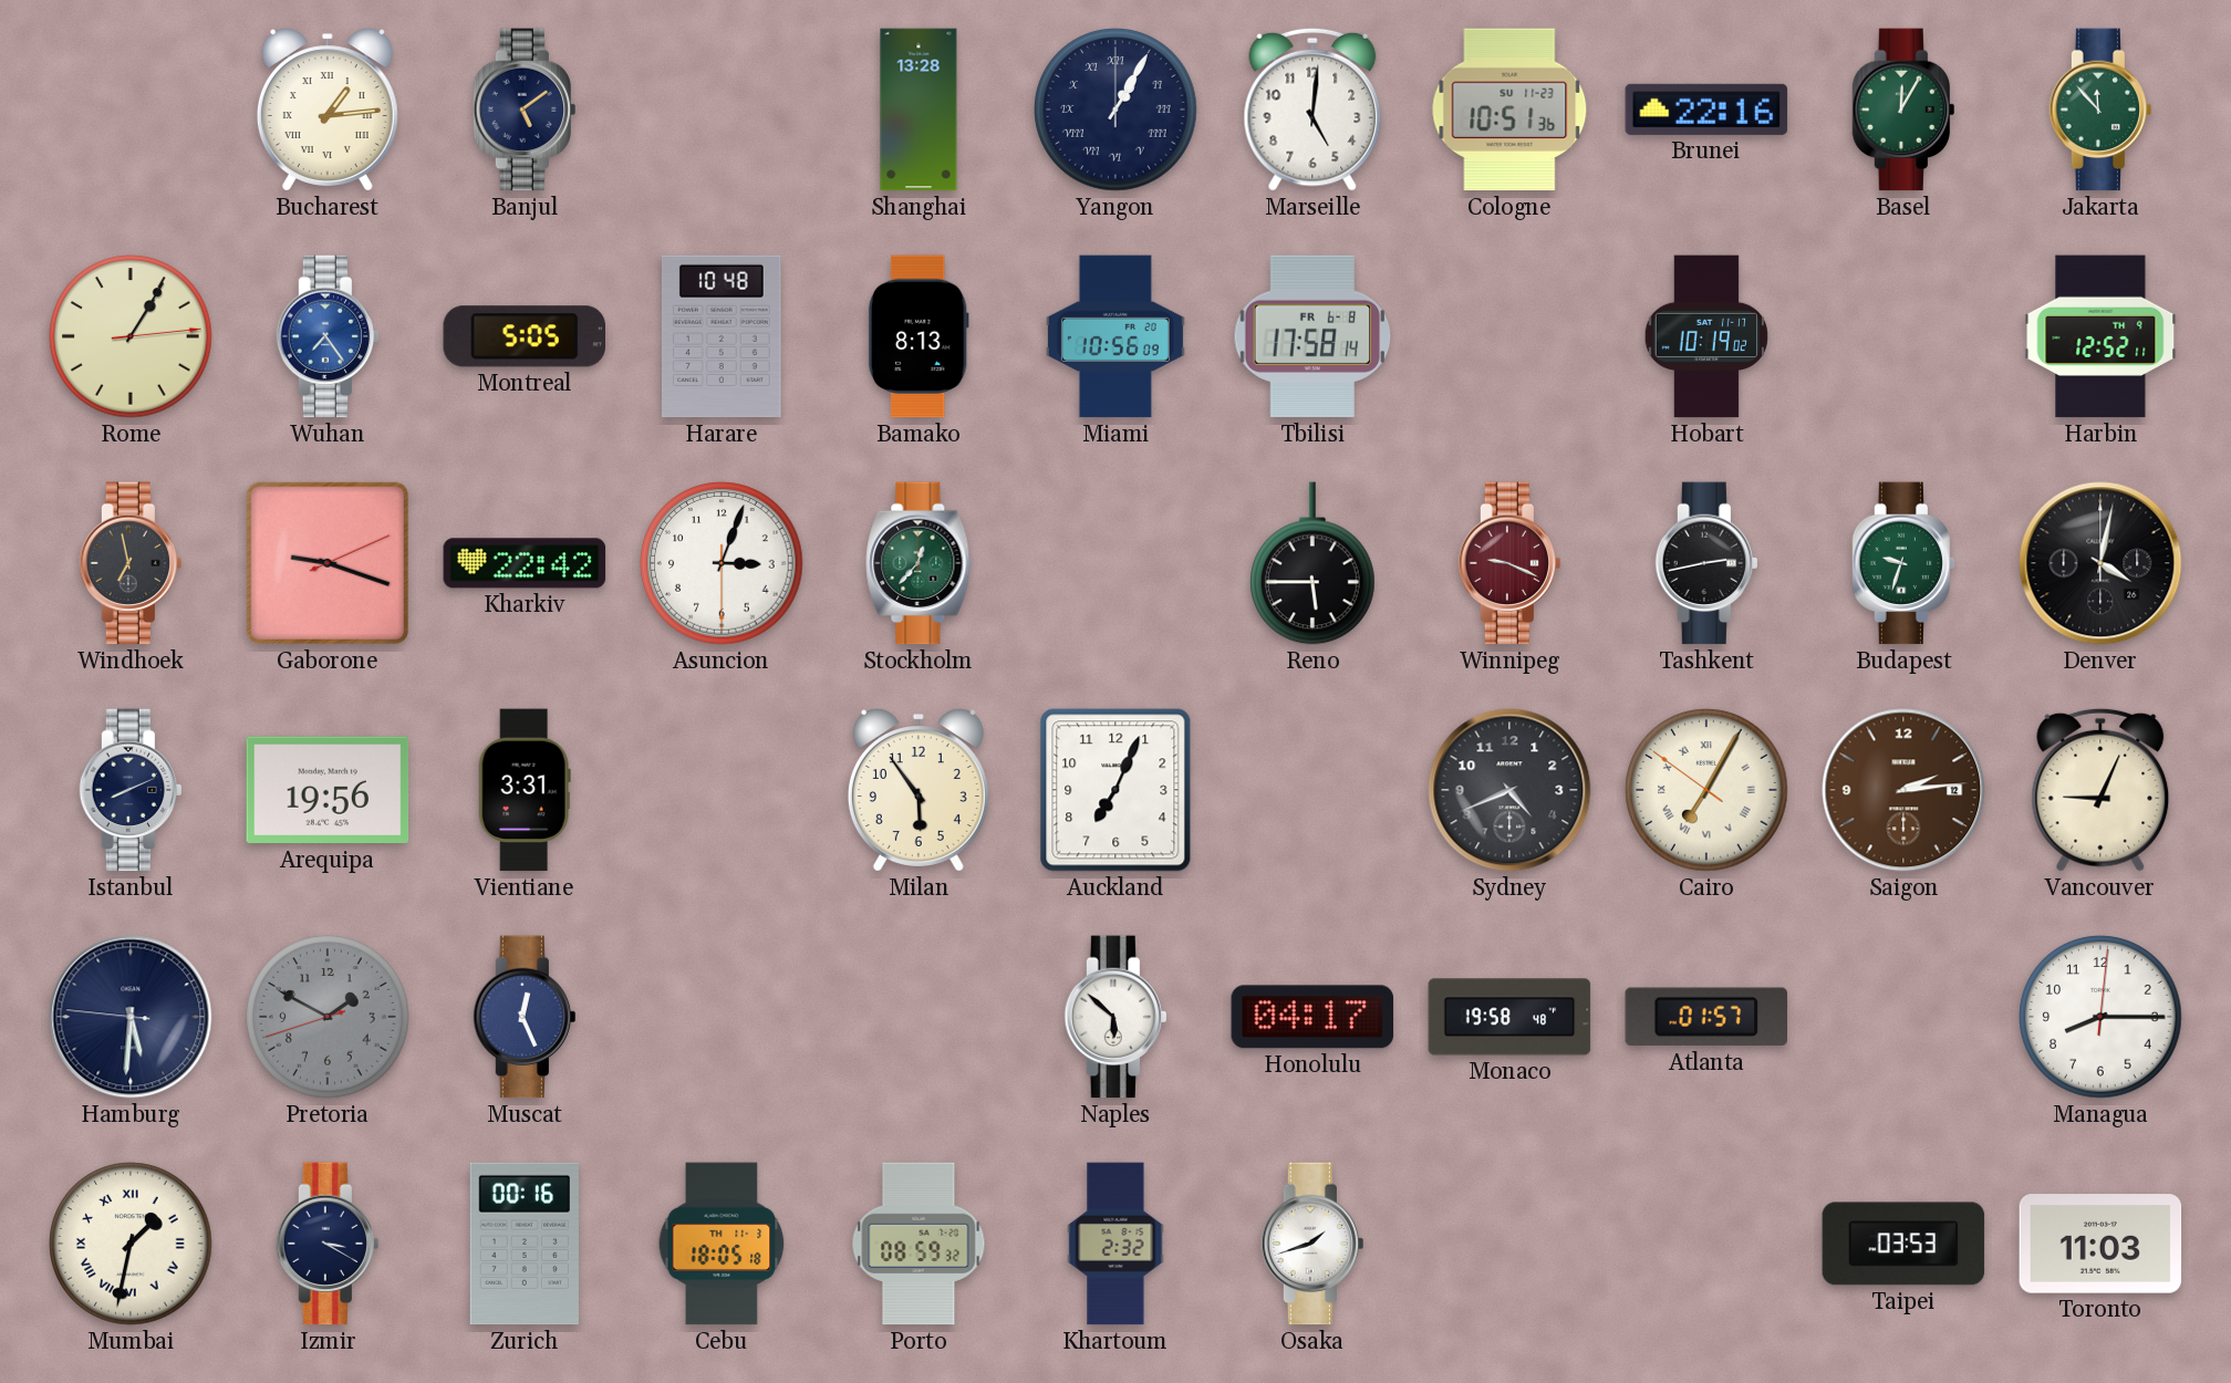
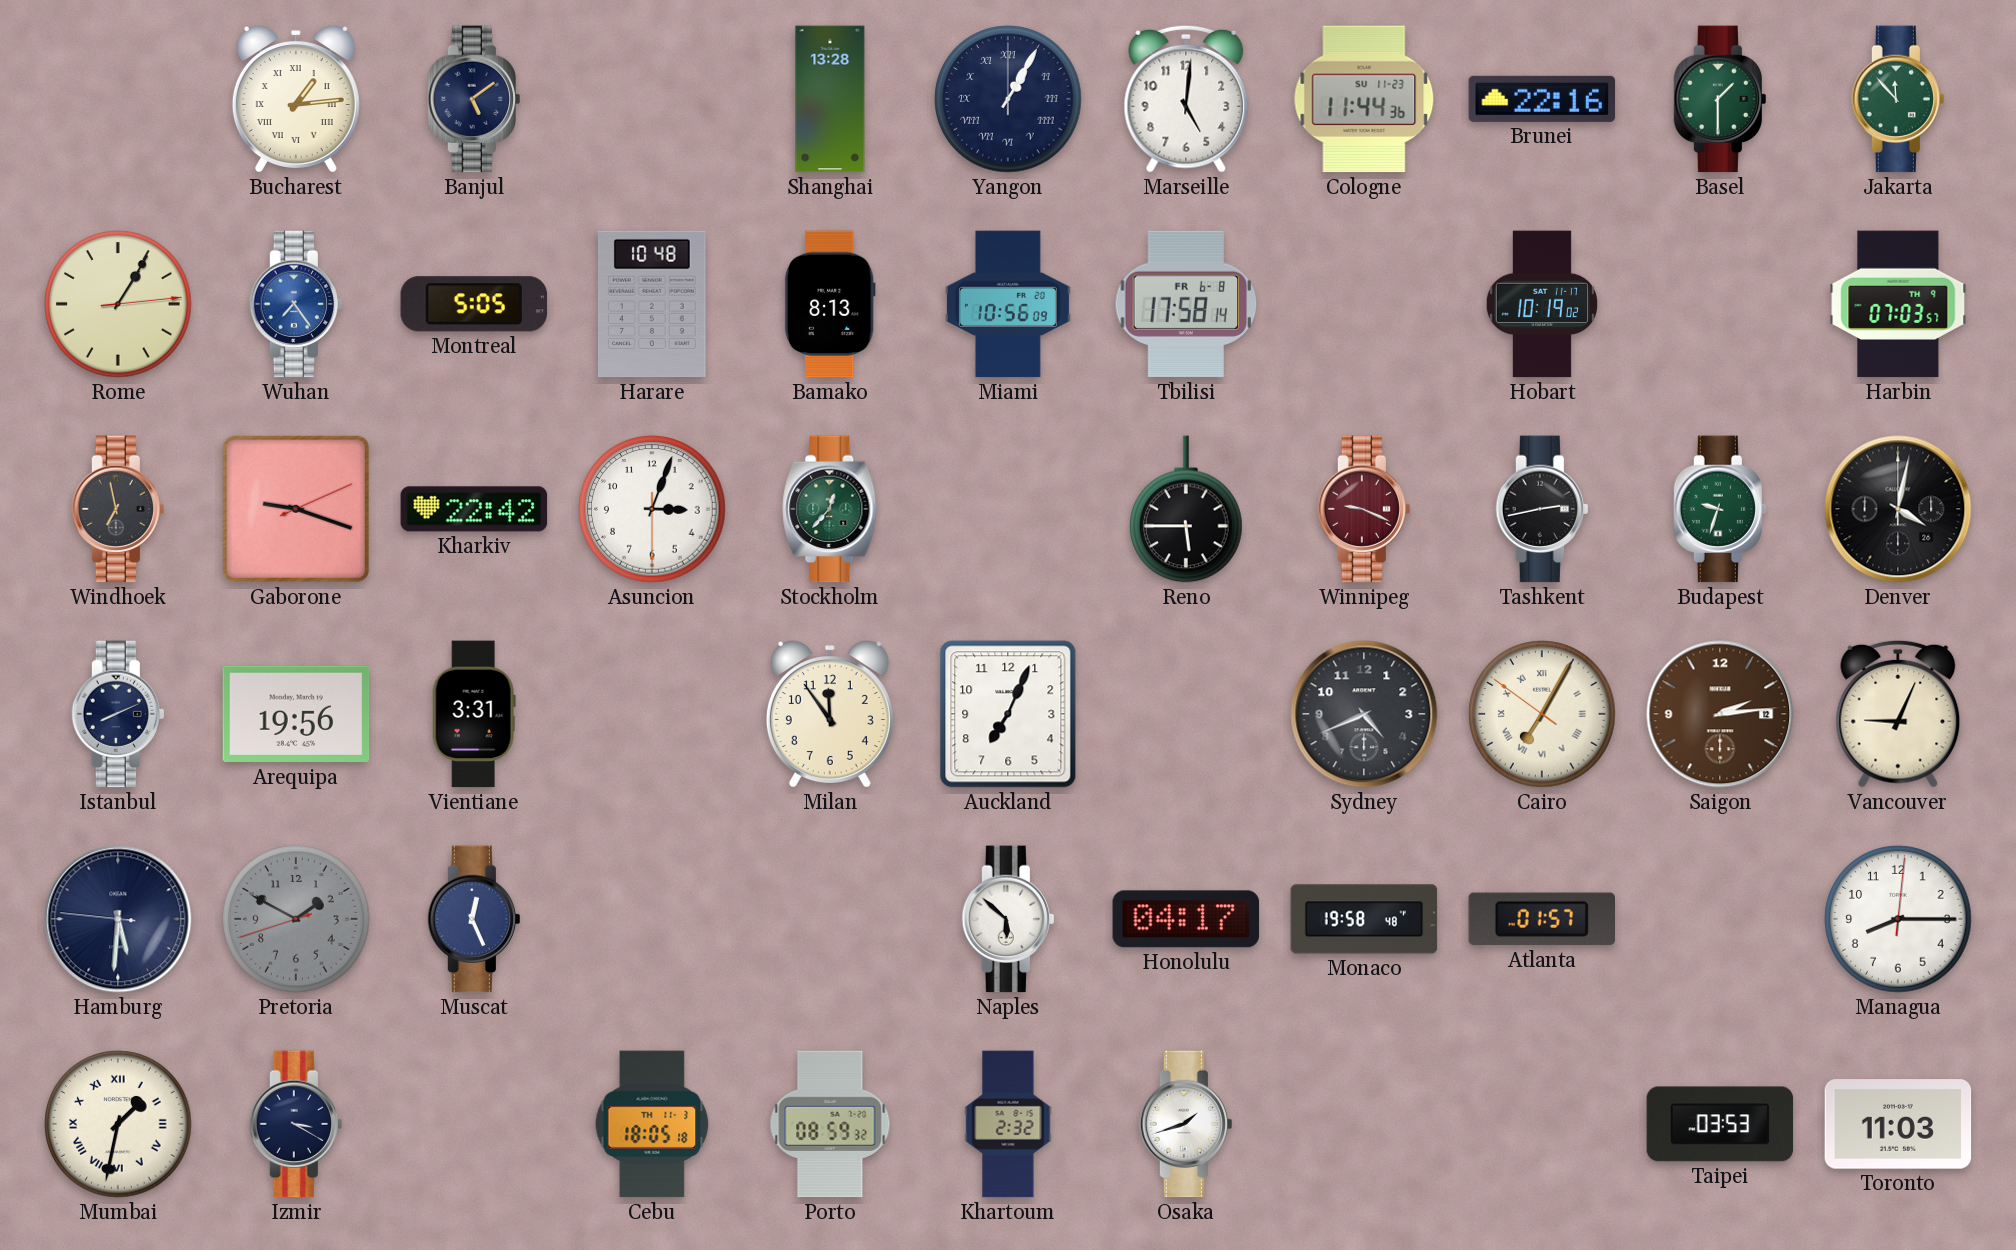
Cologne: 10:51 -> 11:44 (1364, 99)
Basel: 12:05 -> 1:30 (1719, 99)
Harbin: 12:52 -> 07:03 (1898, 304)
Milan: 5:54 -> 11:54 (830, 714)
Zurich: 00:16 -> none (525, 1244)
